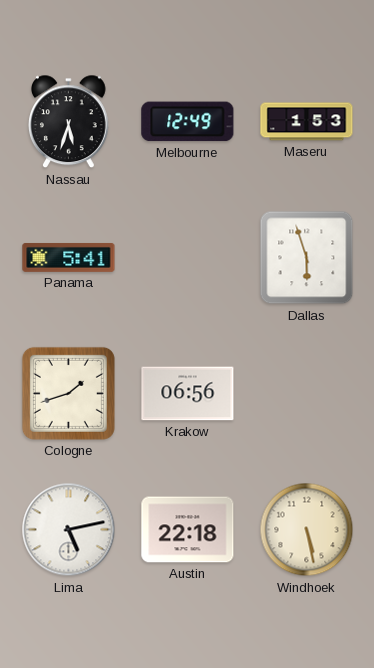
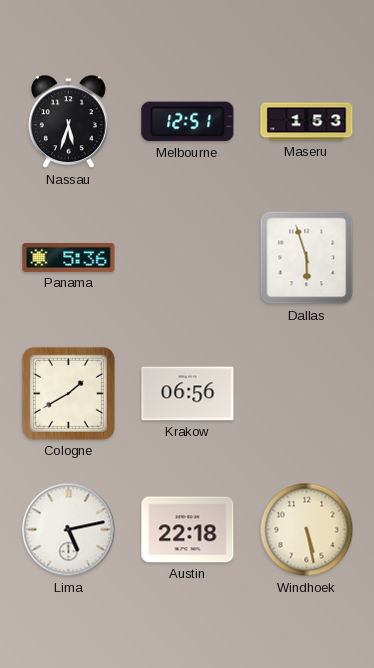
Melbourne: 12:49 -> 12:51 (188, 122)
Panama: 5:41 -> 5:36 (69, 257)
Cologne: 1:42 -> 1:40 (68, 393)
